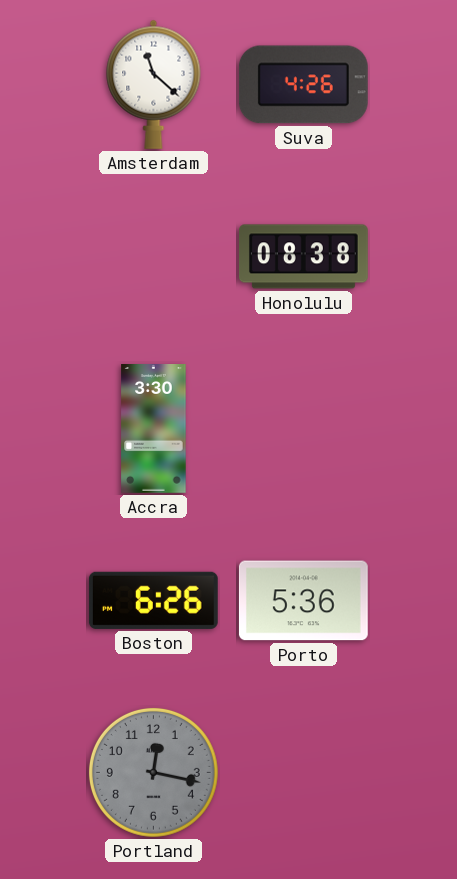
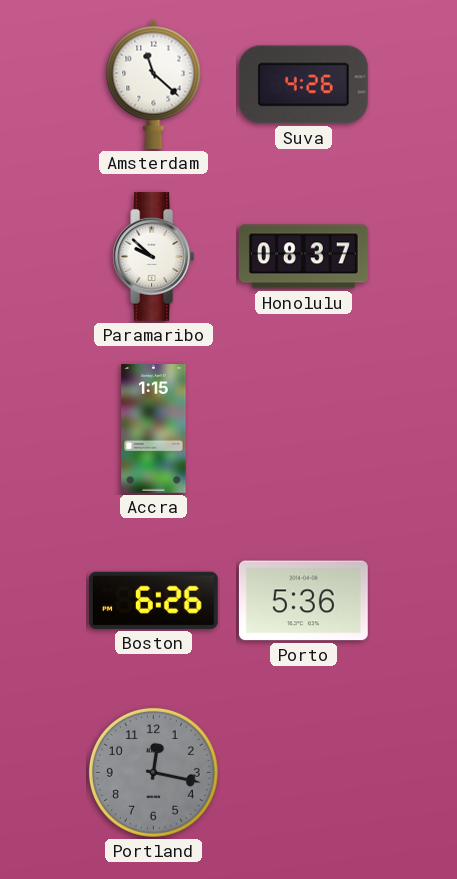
Paramaribo: none -> 9:52 (154, 256)
Honolulu: 08:38 -> 08:37 (303, 257)
Accra: 3:30 -> 1:15 (154, 429)
